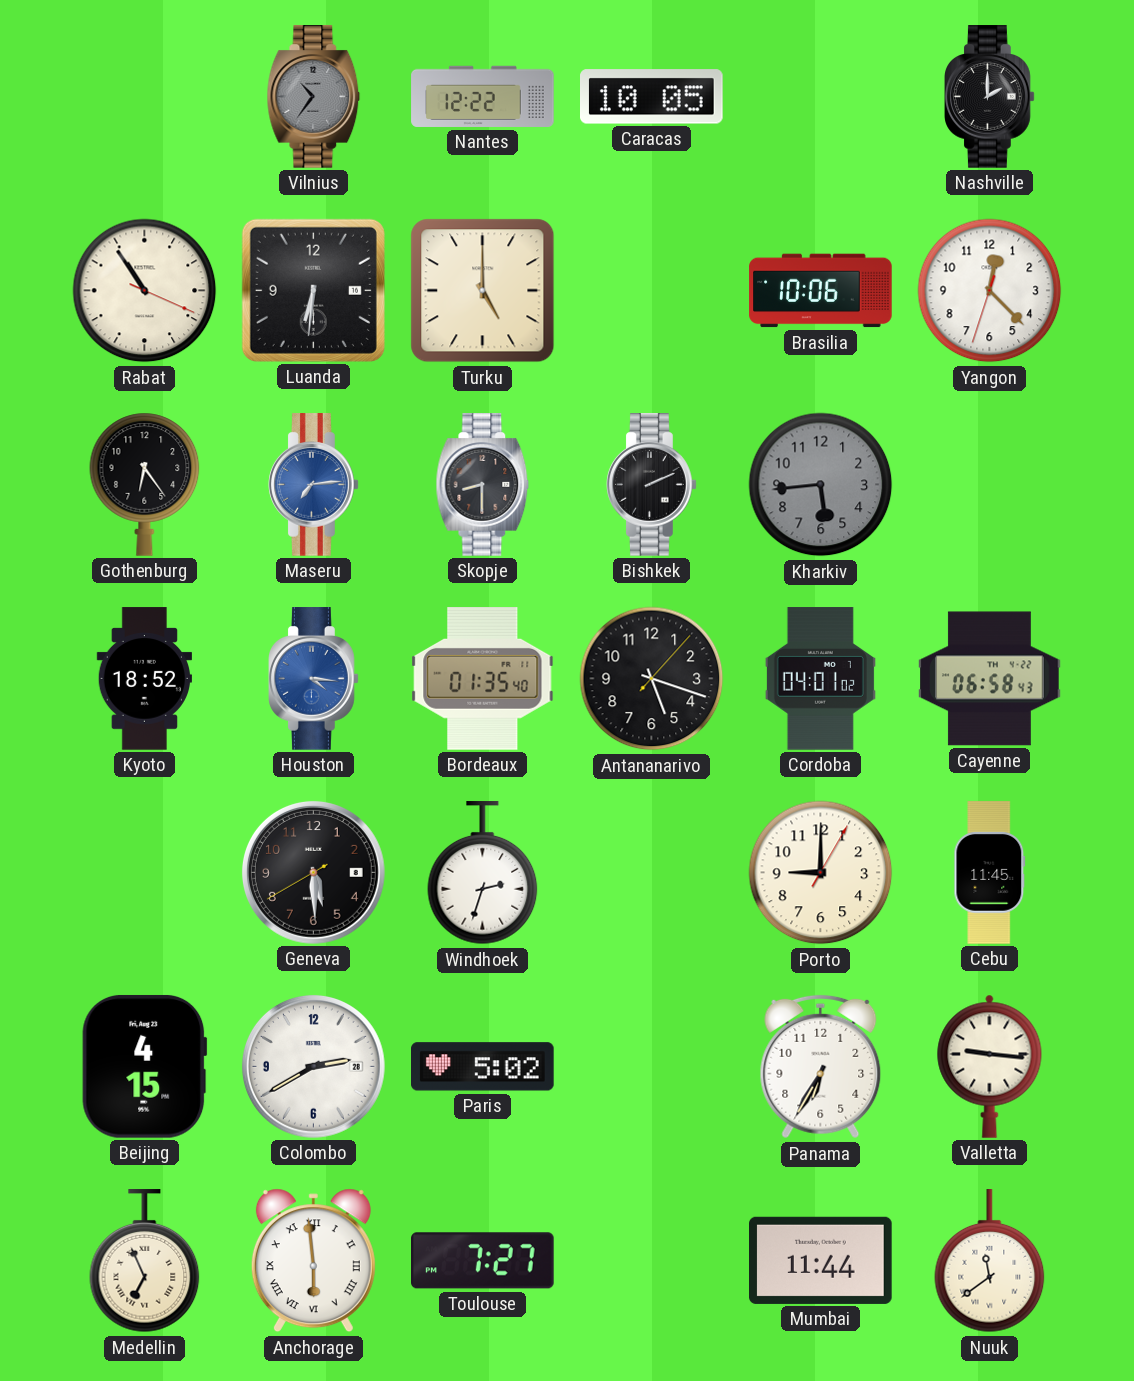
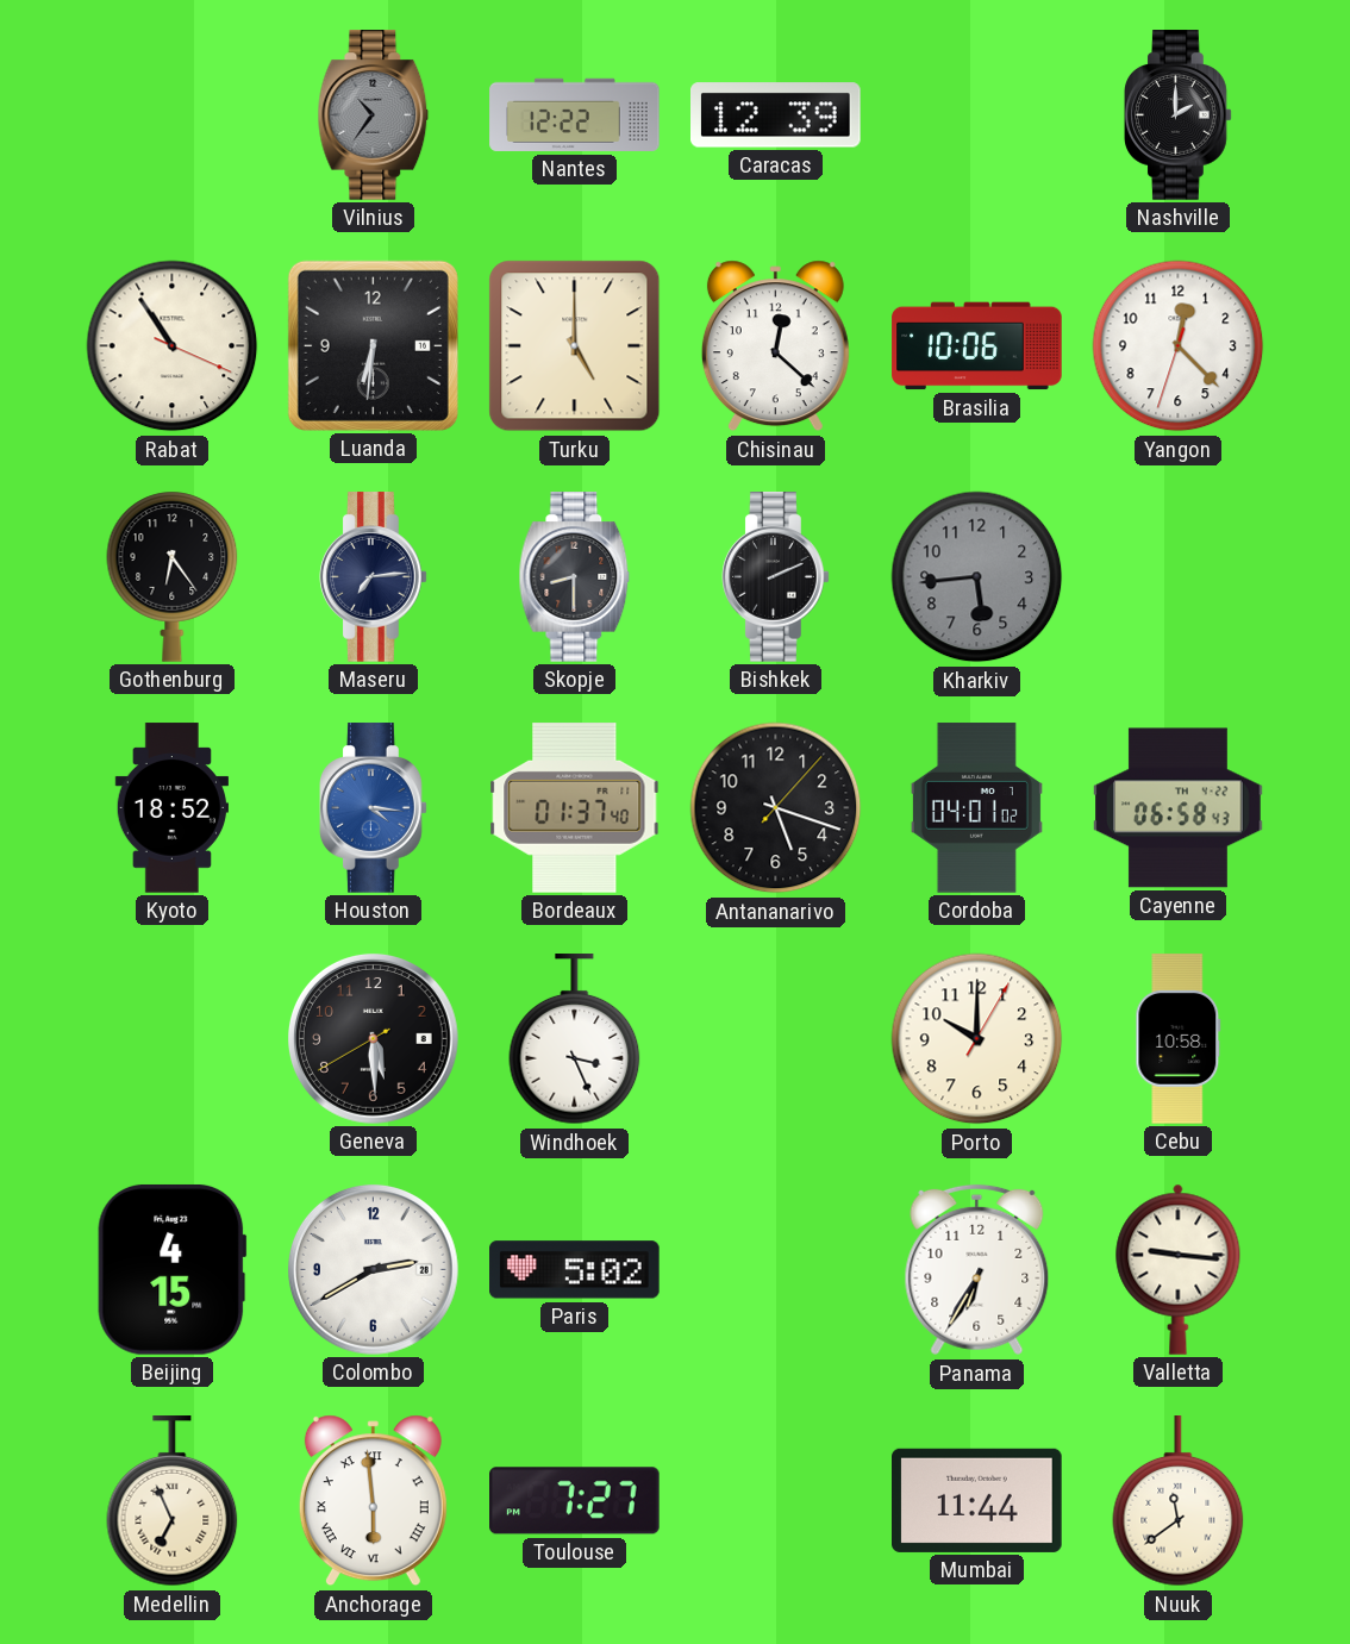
Caracas: 10:05 -> 12:39 (776, 115)
Chisinau: none -> 12:22 (775, 346)
Maseru dial: blue -> navy (374, 577)
Bordeaux: 01:35 -> 01:37 (575, 808)
Windhoek: 2:33 -> 3:26 (575, 1039)
Porto: 9:00 -> 10:00 (977, 1039)
Cebu: 11:45 -> 10:58 (1179, 1039)
